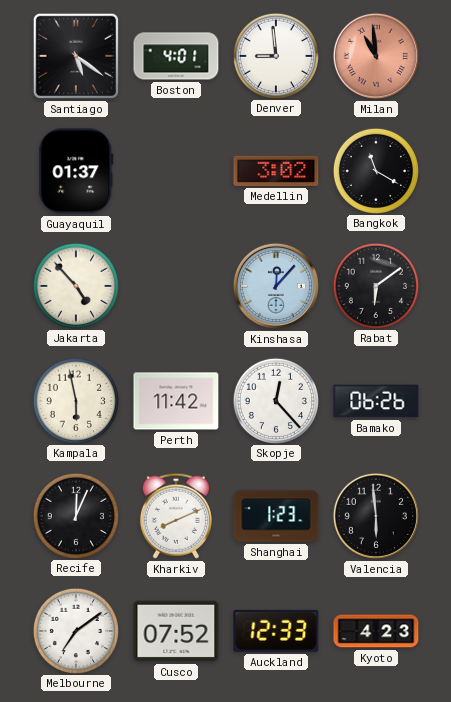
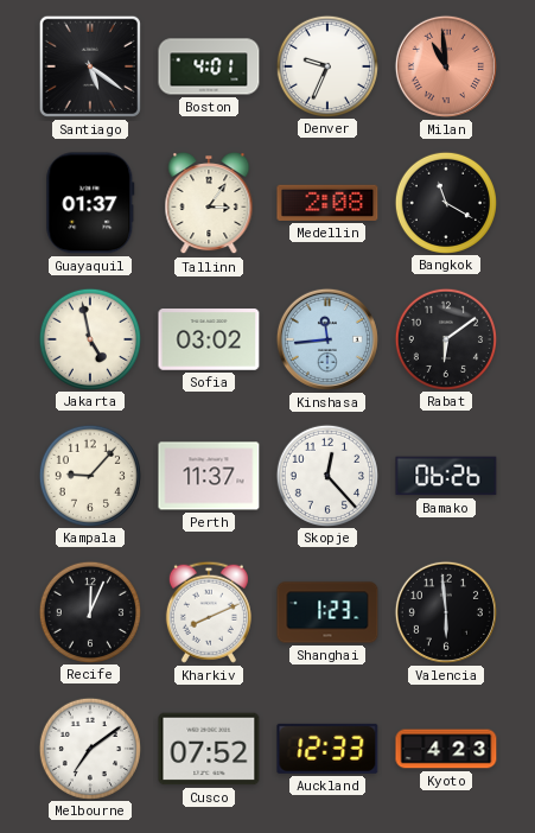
Denver: 8:59 -> 9:34 (326, 65)
Tallinn: none -> 3:06 (209, 203)
Medellin: 3:02 -> 2:08 (327, 203)
Jakarta: 4:53 -> 4:58 (89, 338)
Sofia: none -> 03:02 (209, 339)
Kinshasa: 12:07 -> 11:44 (327, 339)
Kampala: 5:58 -> 9:07 (89, 475)
Perth: 11:42 -> 11:37 (209, 476)
